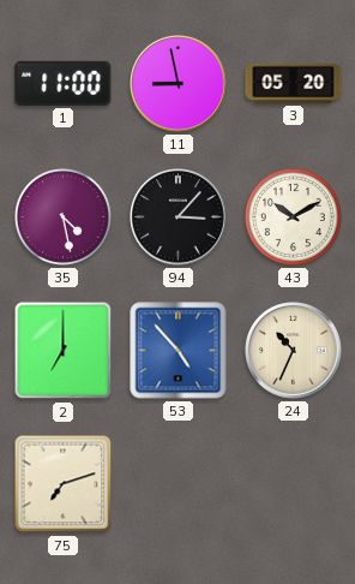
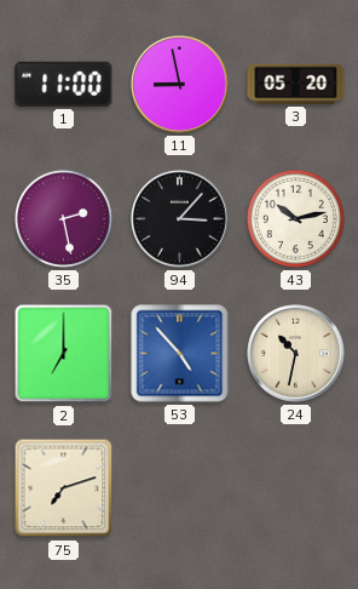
35: 4:28 -> 2:28 (63, 218)
43: 10:10 -> 10:13 (295, 218)
24: 10:34 -> 10:32 (296, 354)
